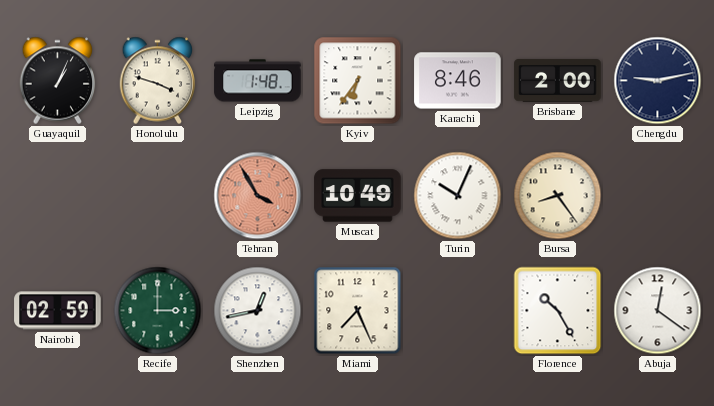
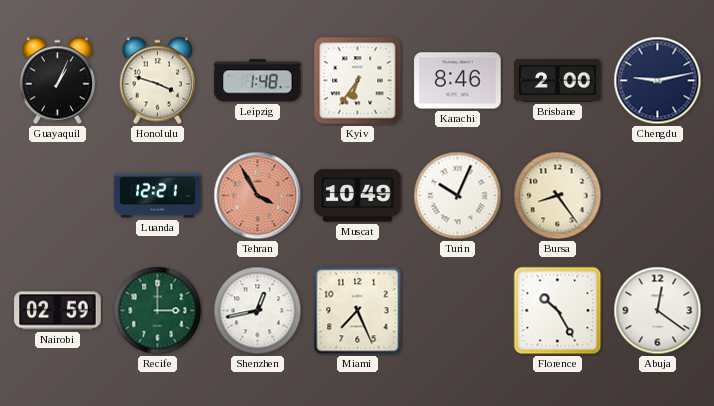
Luanda: none -> 12:21 (158, 196)
